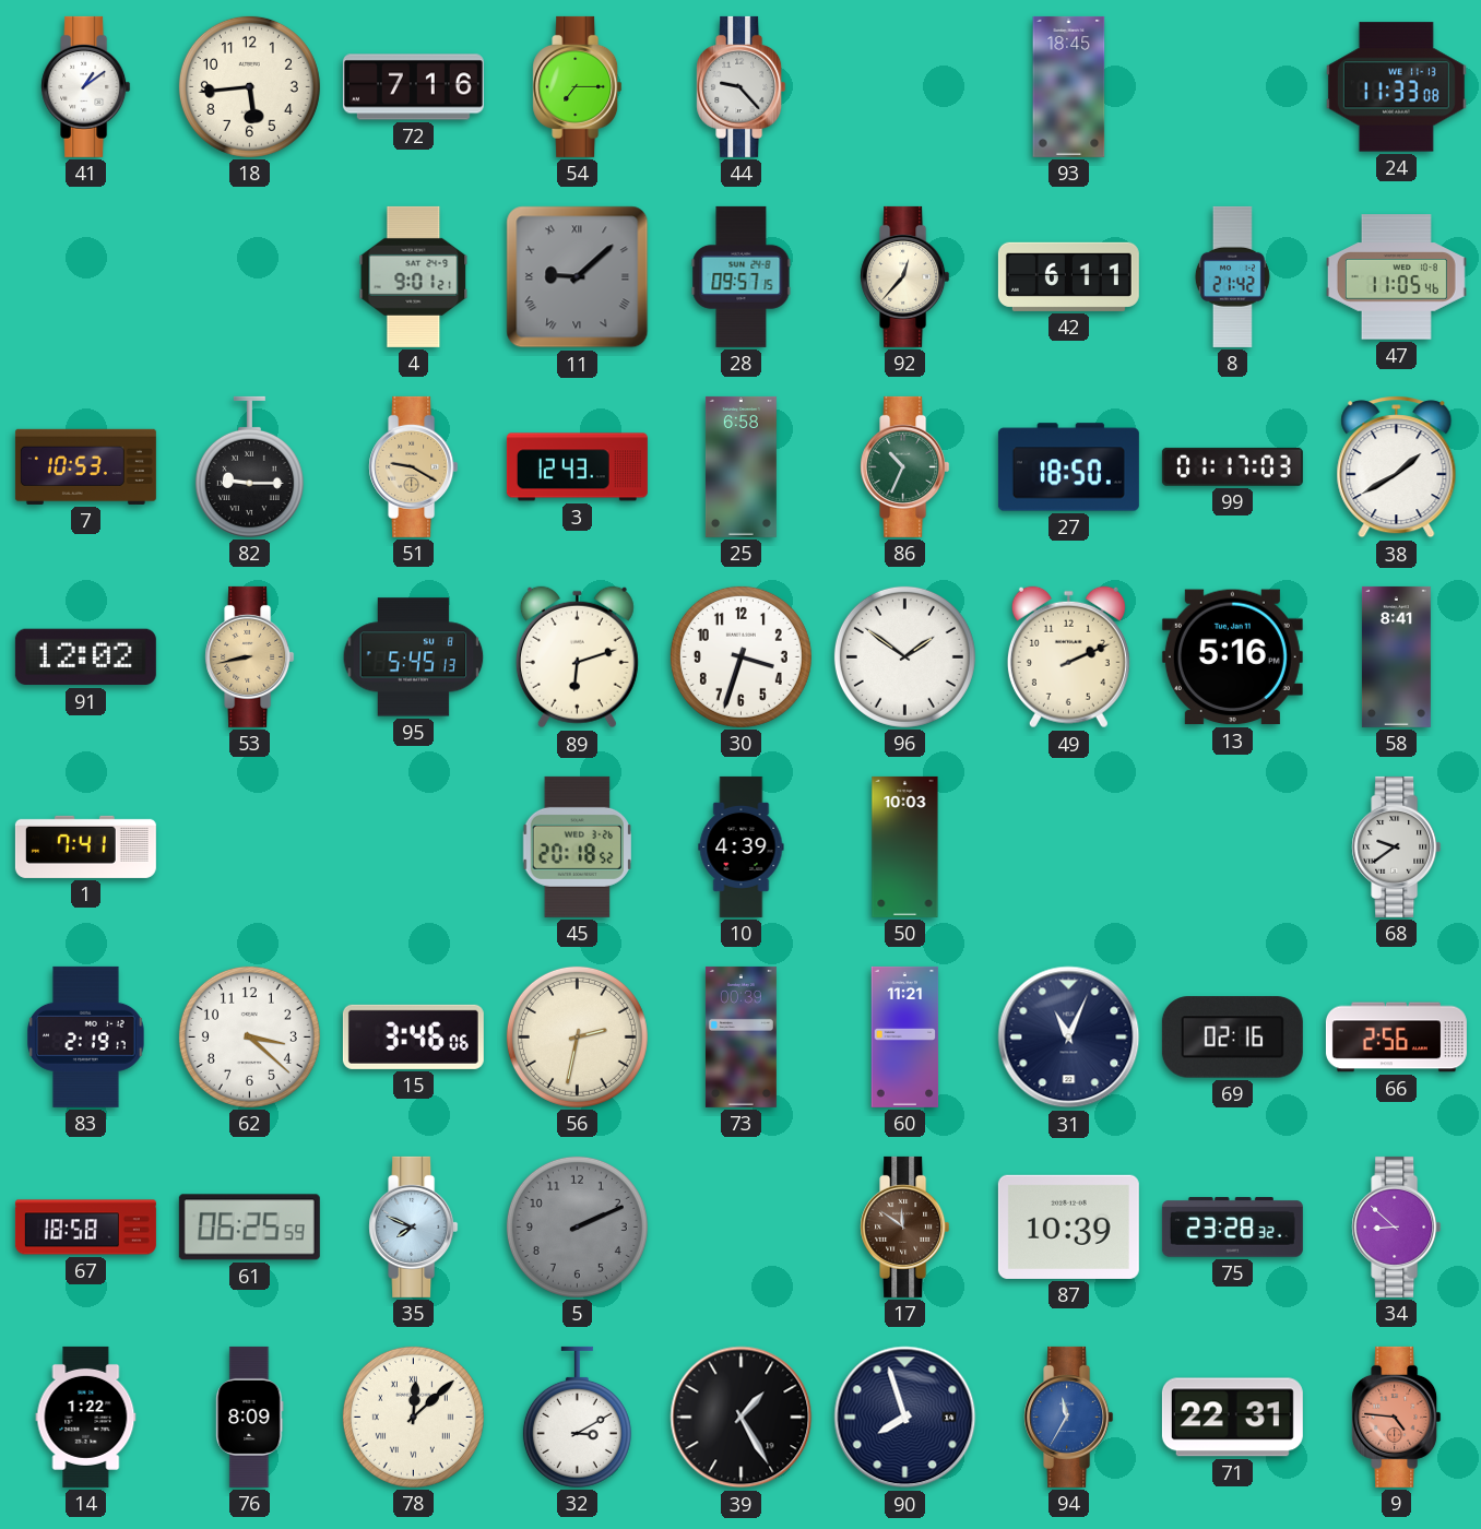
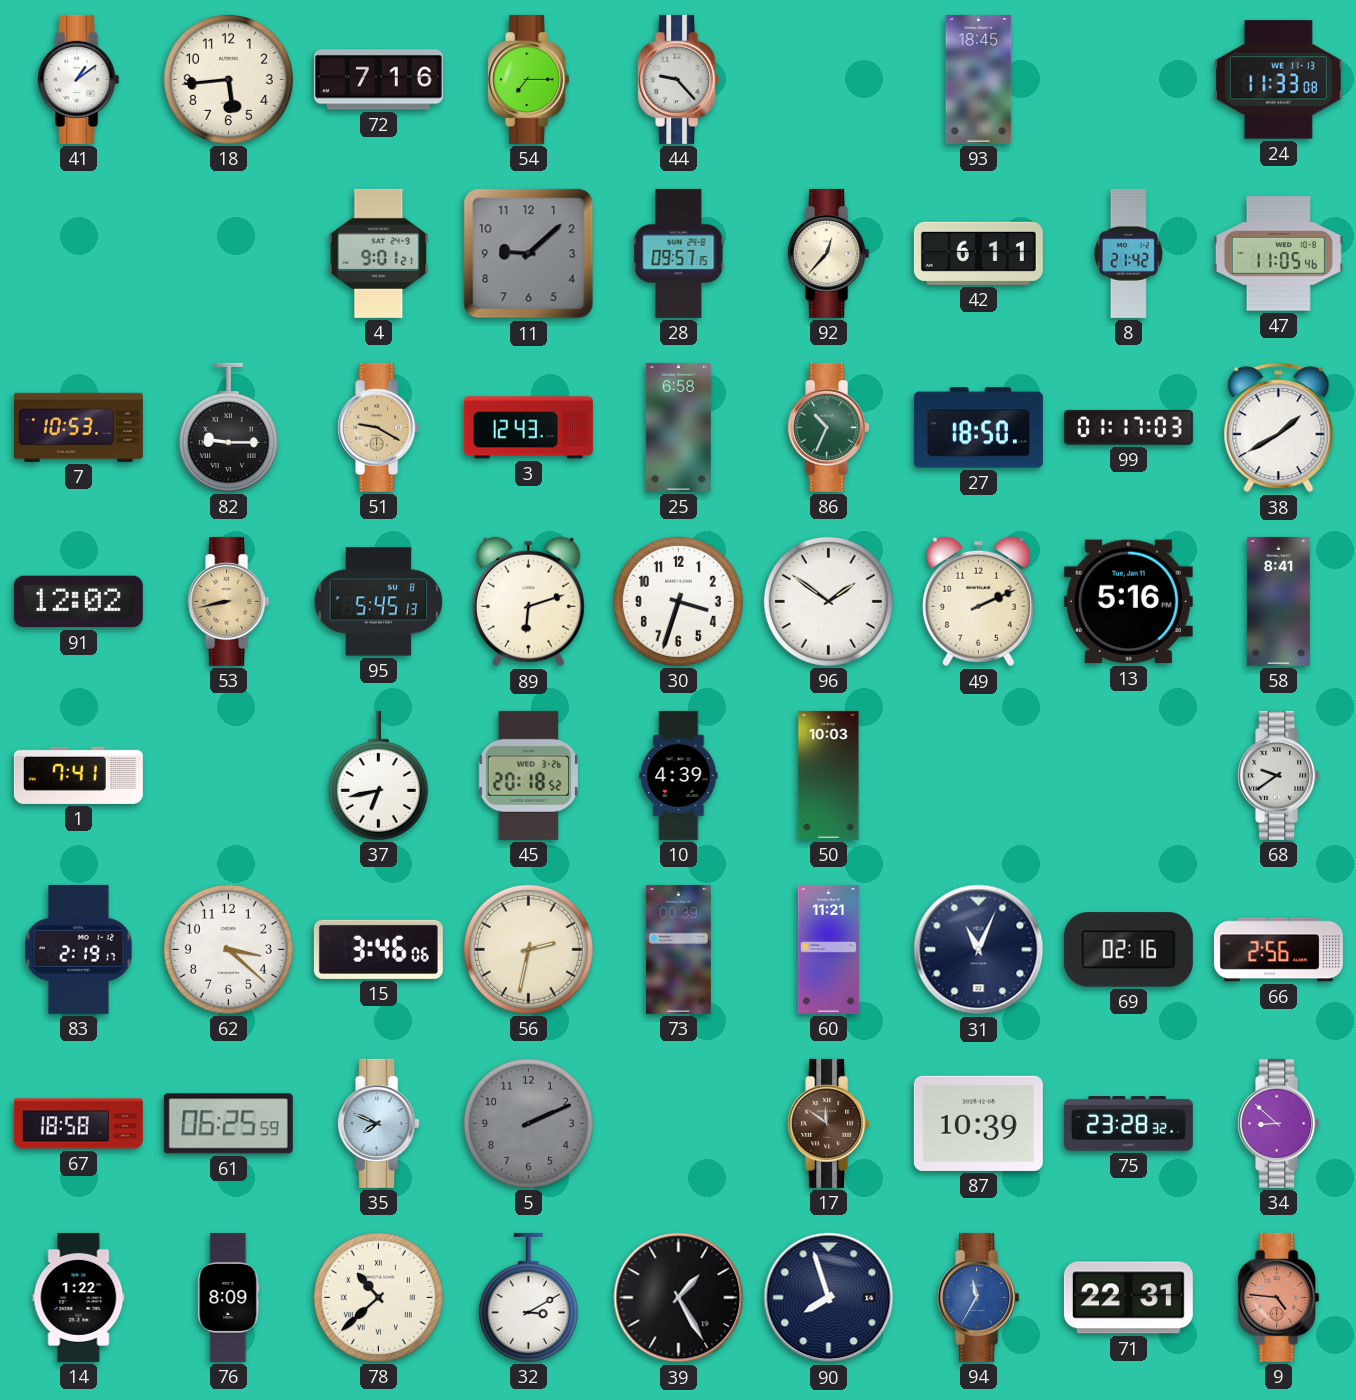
11 numerals: Roman -> Arabic (529, 254)
37: none -> 6:43 (378, 775)
78: 12:08 -> 10:38 (378, 1297)
